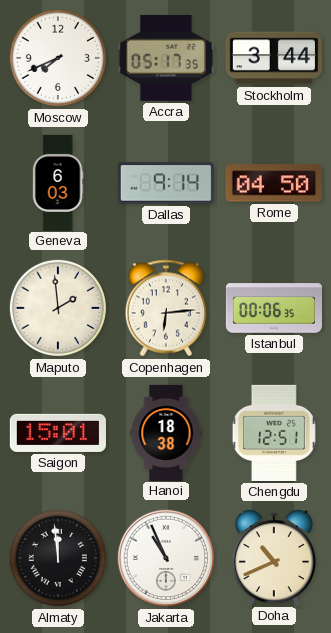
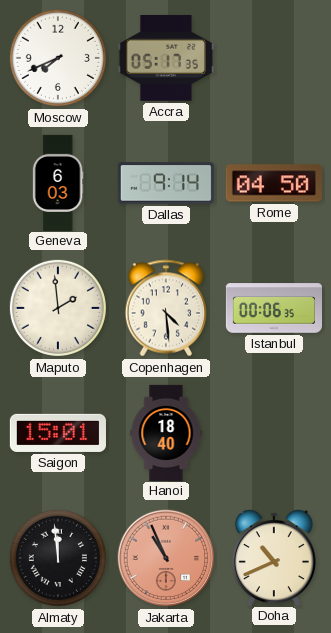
Stockholm: 3:44 -> none (274, 58)
Copenhagen: 6:14 -> 4:29 (166, 308)
Hanoi: 18:38 -> 18:40 (166, 432)
Chengdu: 12:51 -> none (274, 433)
Jakarta dial: white -> salmon (166, 558)
